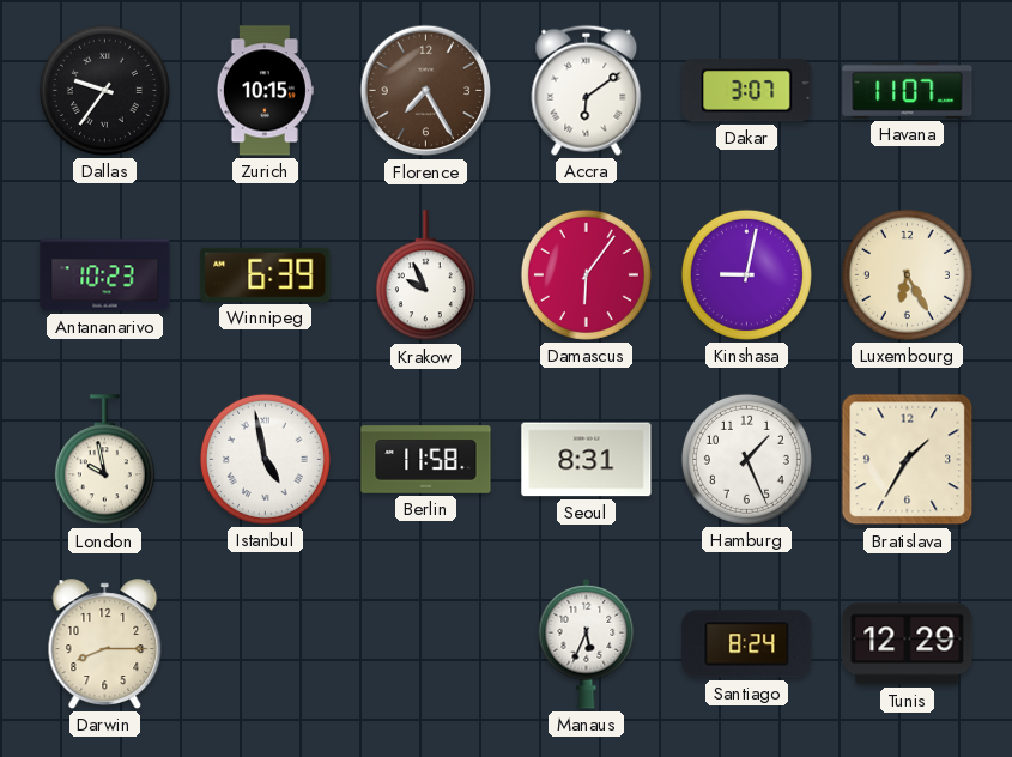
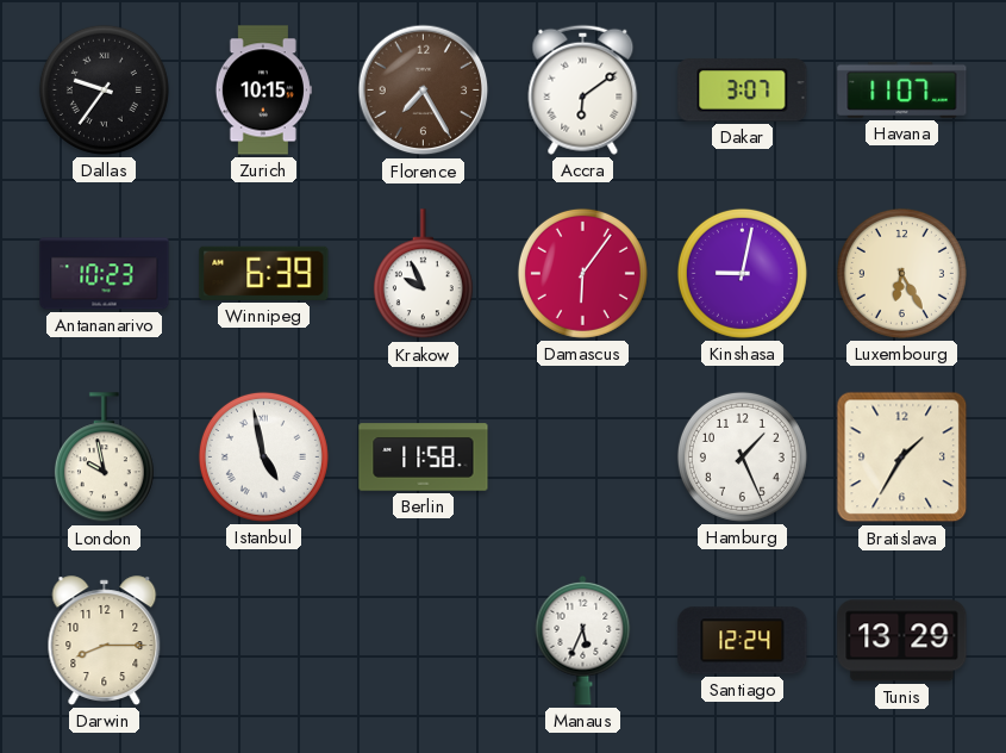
Seoul: 8:31 -> none (587, 460)
Santiago: 8:24 -> 12:24 (743, 641)
Tunis: 12:29 -> 13:29 (902, 641)
